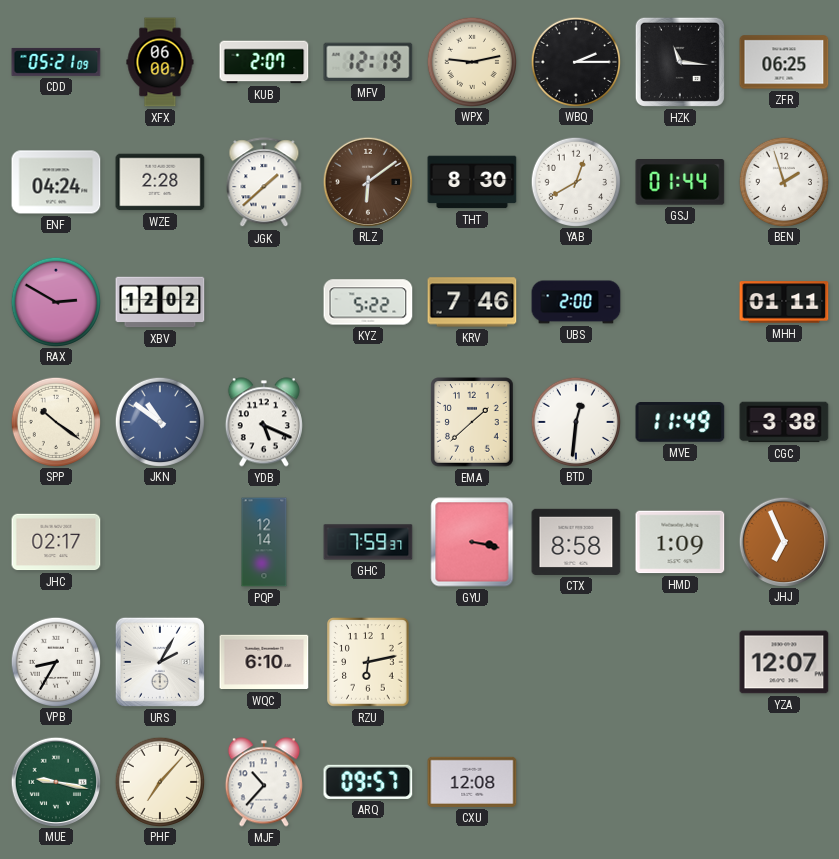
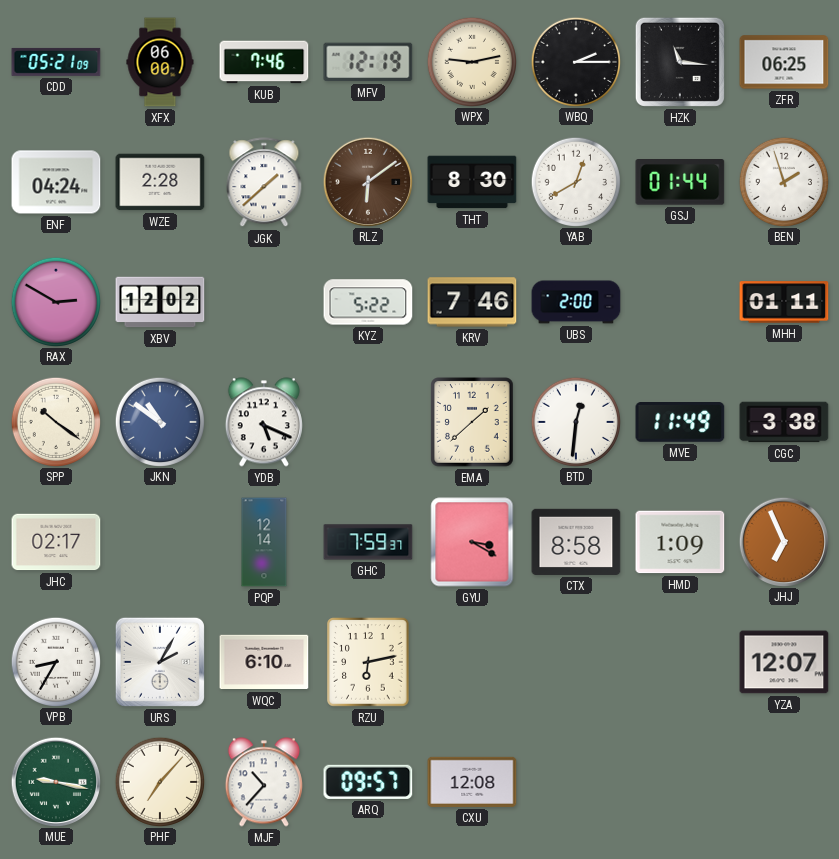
KUB: 2:07 -> 7:46 (264, 62)
GYU: 3:17 -> 3:20 (472, 542)
